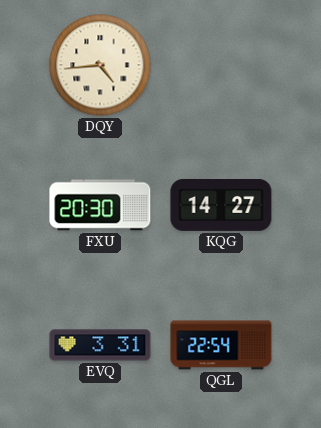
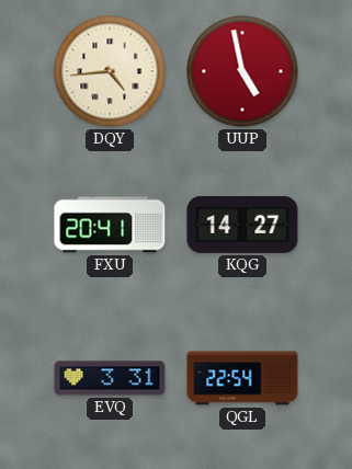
UUP: none -> 4:58 (242, 71)
FXU: 20:30 -> 20:41 (110, 225)
